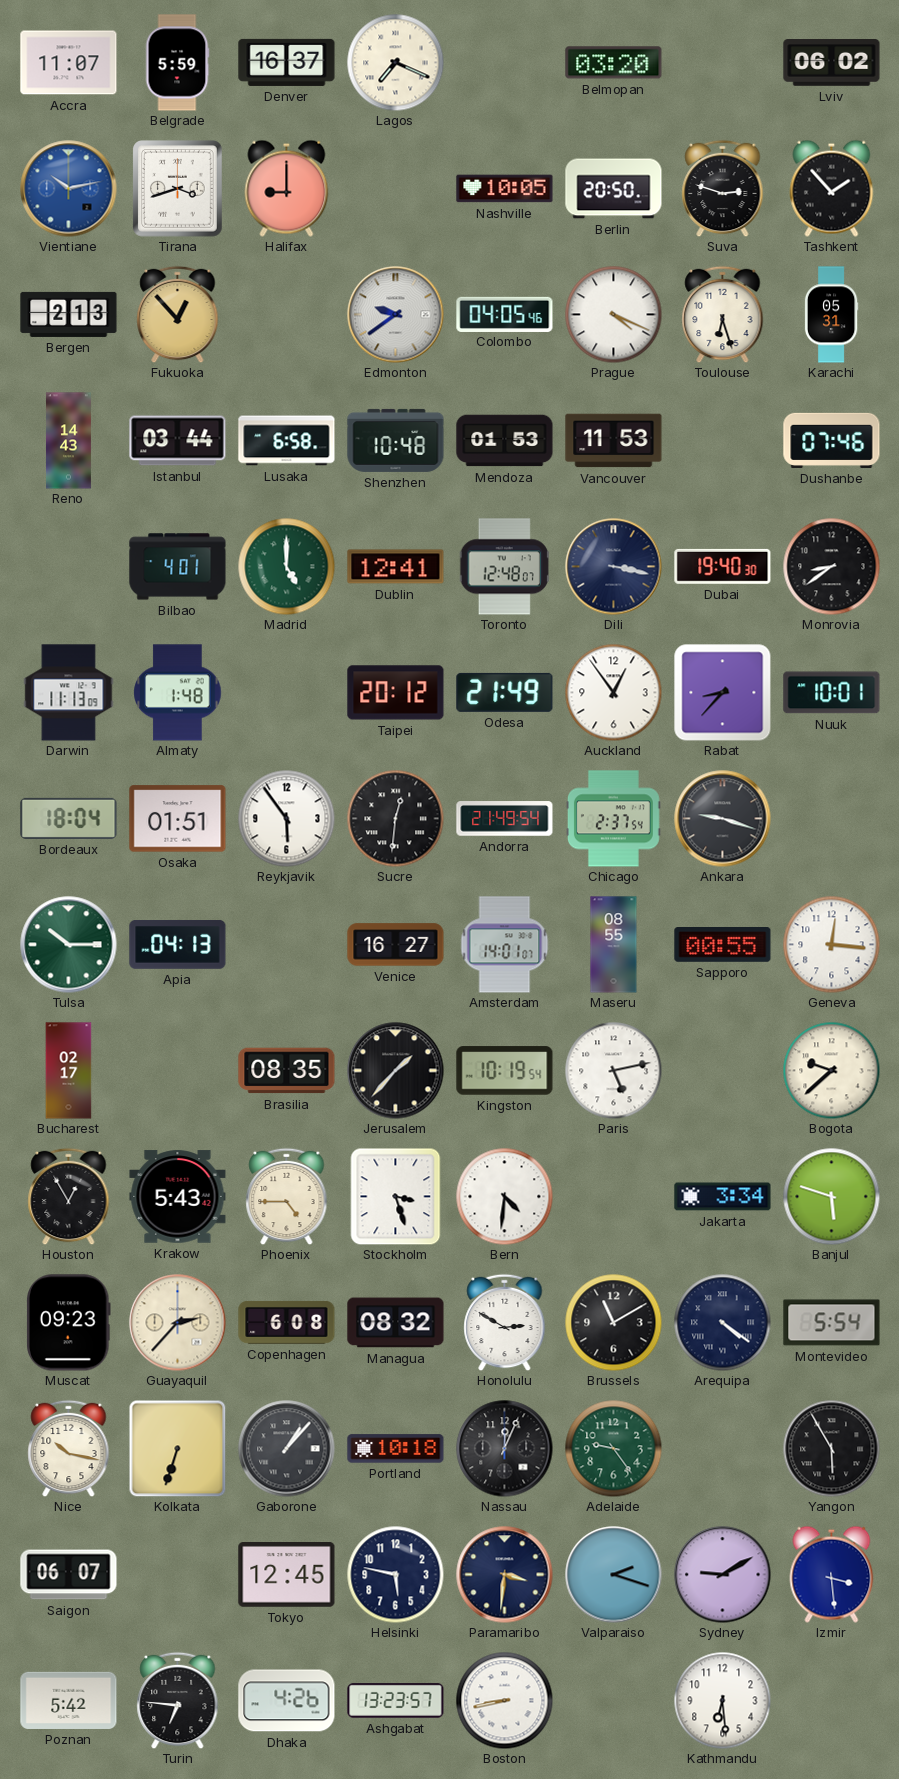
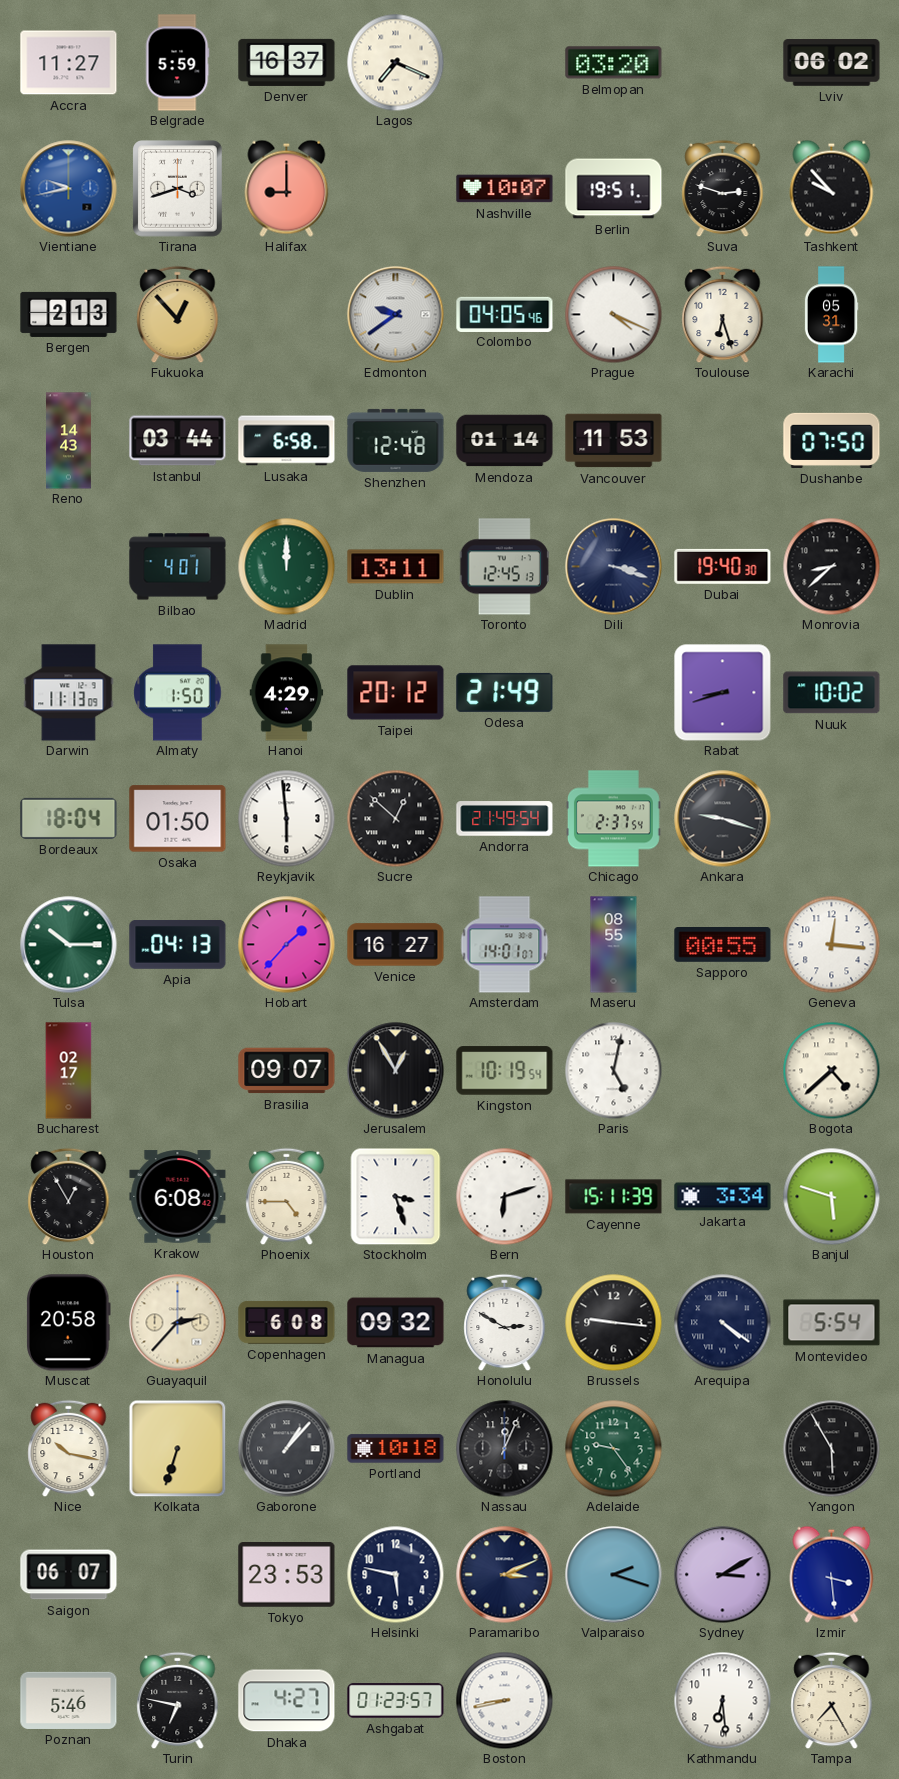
Accra: 11:07 -> 11:27 (69, 63)
Vientiane: 10:13 -> 9:43 (69, 189)
Nashville: 10:05 -> 10:07 (505, 189)
Berlin: 20:50 -> 19:51 (614, 189)
Tashkent: 1:53 -> 9:53 (832, 188)
Shenzhen: 10:48 -> 12:48 (396, 440)
Mendoza: 01:53 -> 01:14 (505, 441)
Dushanbe: 07:46 -> 07:50 (832, 440)
Madrid: 5:00 -> 12:00 (286, 566)
Dublin: 12:41 -> 13:11 (396, 567)
Toronto: 12:48 -> 12:45 (504, 567)
Dili: 3:17 -> 3:18 (614, 567)
Monrovia: 8:39 -> 8:38 (831, 566)
Almaty: 1:48 -> 1:50 (178, 693)
Hanoi: none -> 4:29 (287, 693)
Auckland: 12:54 -> none (613, 692)
Rabat: 8:37 -> 8:42 (723, 693)
Nuuk: 10:01 -> 10:02 (832, 693)
Osaka: 01:51 -> 01:50 (178, 819)
Reykjavik: 5:54 -> 5:59 (286, 818)
Sucre: 12:31 -> 12:52 (395, 818)
Hobart: none -> 1:37 (287, 945)
Brasilia: 08:35 -> 09:07 (287, 1071)
Jerusalem: 1:37 -> 12:55 (396, 1071)
Paris: 5:13 -> 5:02 (613, 1070)
Bogota: 9:38 -> 4:38 (831, 1070)
Krakow: 5:43 -> 6:08 (178, 1197)
Bern: 4:31 -> 6:12 (504, 1196)
Cayenne: none -> 15:11 (614, 1197)
Muscat: 09:23 -> 20:58 (69, 1323)
Managua: 08:32 -> 09:32 (396, 1323)
Brussels: 11:10 -> 9:16 (613, 1322)
Tokyo: 12:45 -> 23:53 (287, 1575)
Paramaribo: 3:31 -> 3:11 (505, 1575)
Sydney: 9:10 -> 3:10 (723, 1575)
Poznan: 5:42 -> 5:46 (69, 1700)
Turin: 6:46 -> 6:47 (178, 1700)
Dhaka: 4:26 -> 4:27 (287, 1701)
Ashgabat: 13:23 -> 01:23 (396, 1701)
Tampa: none -> 7:25 (832, 1700)
